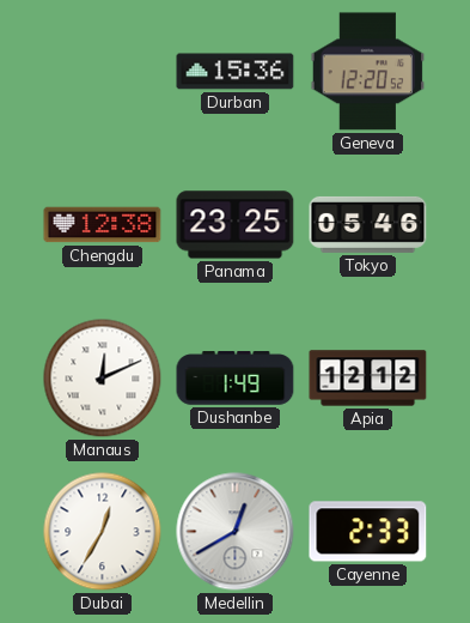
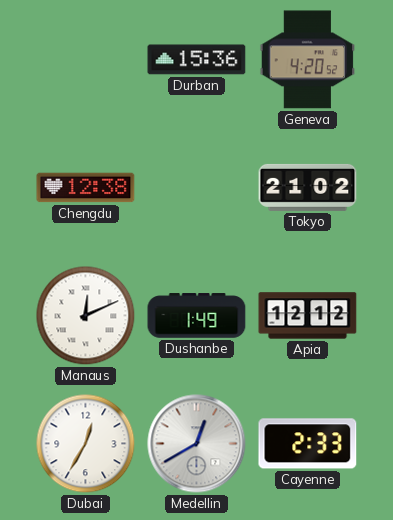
Geneva: 12:20 -> 4:20 (308, 60)
Panama: 23:25 -> none (236, 225)
Tokyo: 05:46 -> 21:02 (308, 187)
